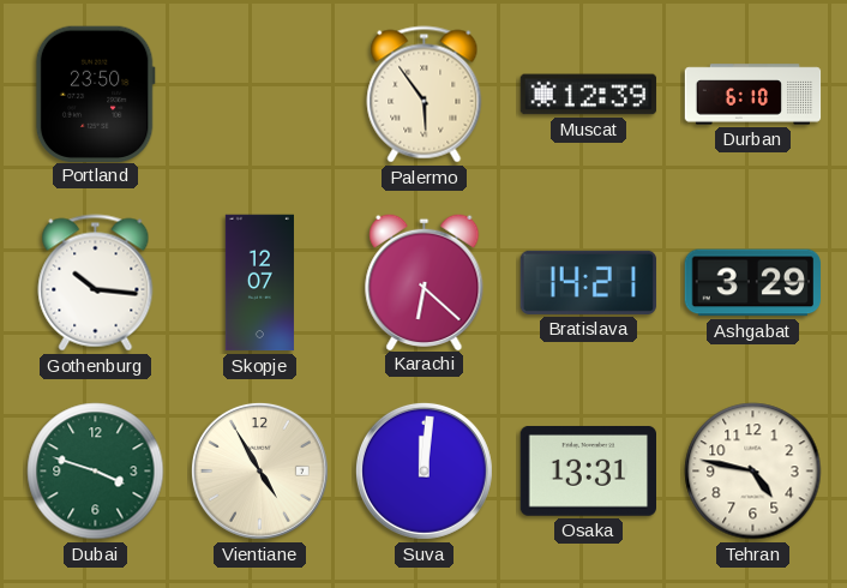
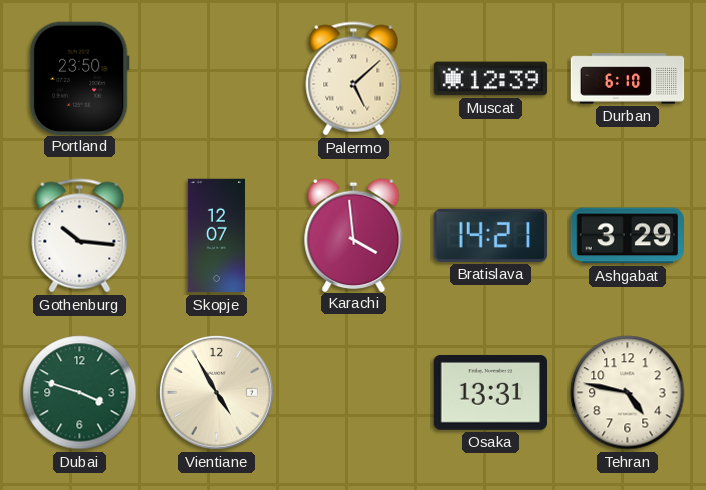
Palermo: 5:54 -> 5:08 (354, 79)
Karachi: 6:22 -> 3:59 (354, 234)
Suva: 12:01 -> none (423, 470)
